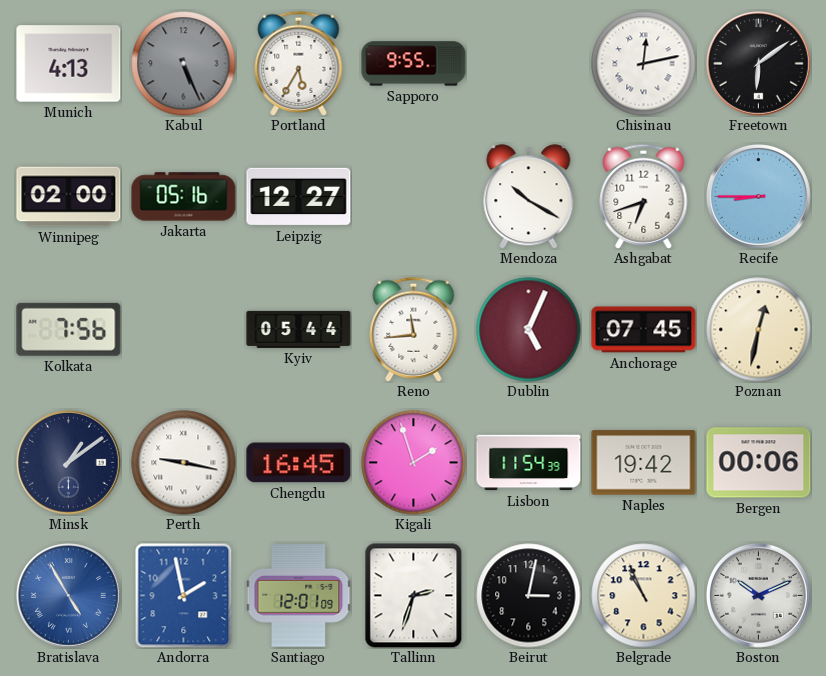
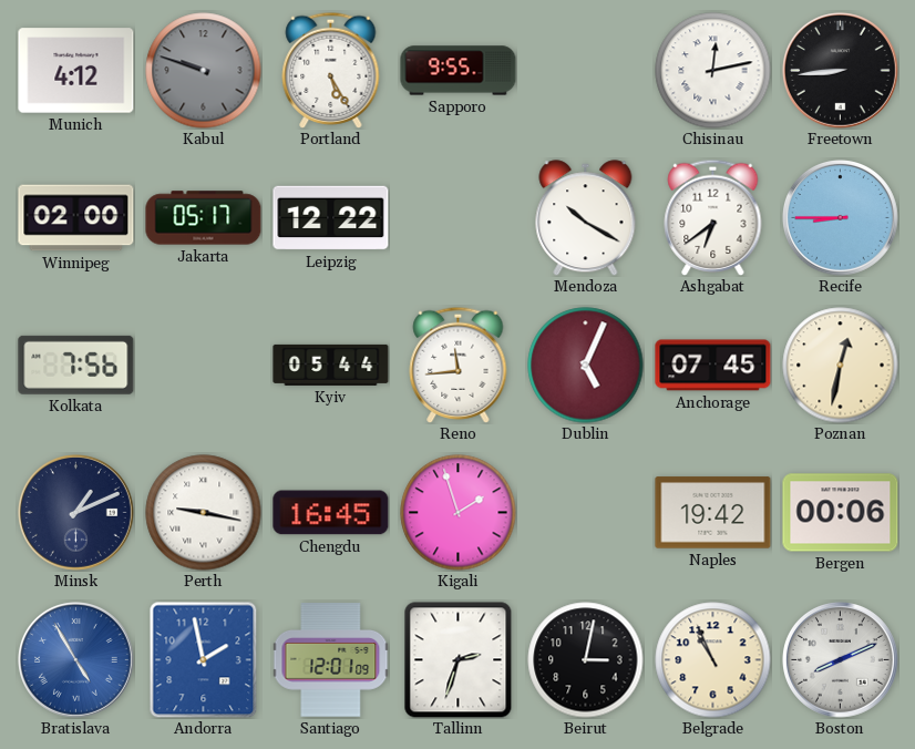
Munich: 4:13 -> 4:12 (76, 71)
Kabul: 5:26 -> 9:48 (204, 71)
Portland: 5:35 -> 5:25 (331, 70)
Freetown: 6:09 -> 8:44 (841, 71)
Jakarta: 05:16 -> 05:17 (204, 218)
Leipzig: 12:27 -> 12:22 (331, 218)
Ashgabat: 6:42 -> 6:39 (713, 217)
Minsk: 1:09 -> 1:11 (76, 513)
Lisbon: 11:54 -> none (529, 463)
Boston: 10:11 -> 8:11 (841, 660)
